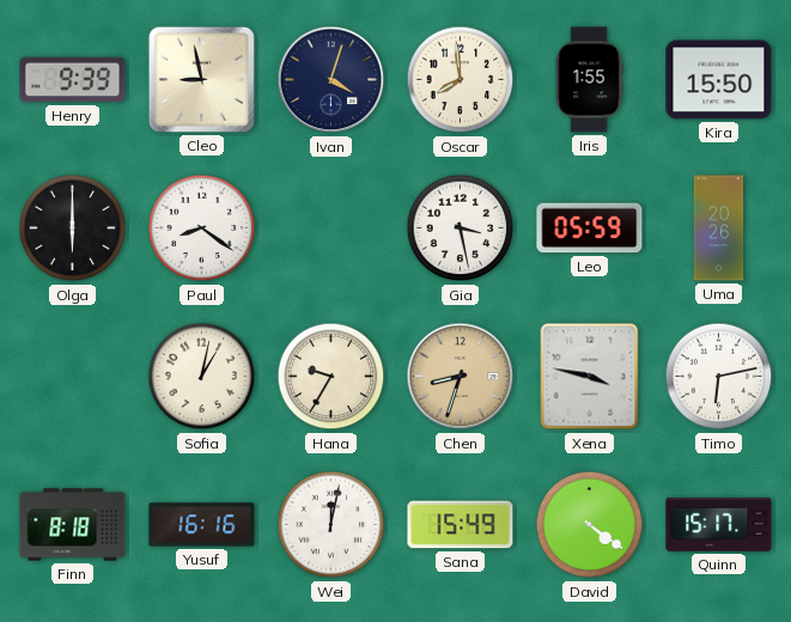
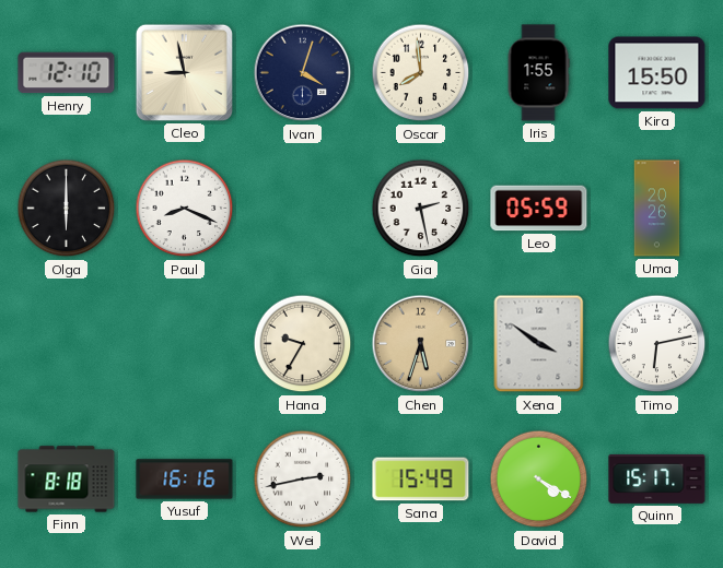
Henry: 9:39 -> 12:10 (67, 73)
Paul: 8:21 -> 8:19 (185, 209)
Gia: 3:28 -> 2:28 (421, 209)
Sofia: 1:02 -> none (202, 377)
Chen: 8:33 -> 5:33 (421, 344)
Xena: 3:47 -> 3:51 (539, 344)
Wei: 12:02 -> 2:43 (303, 480)
David: 4:21 -> 4:20 (539, 480)
